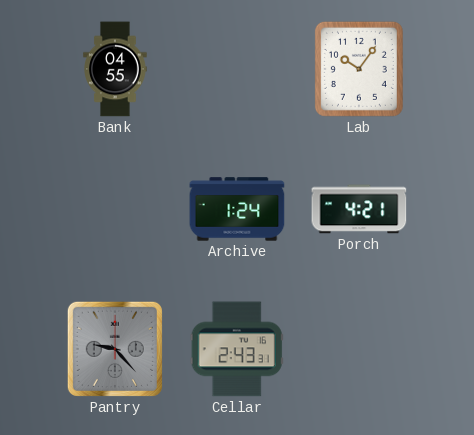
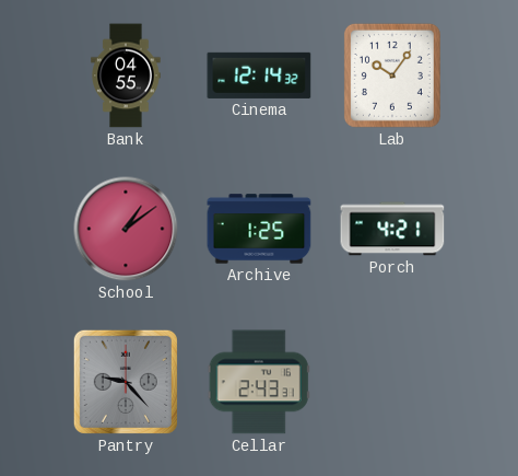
Cinema: none -> 12:14 (259, 76)
School: none -> 1:09 (126, 229)
Archive: 1:24 -> 1:25 (259, 229)
